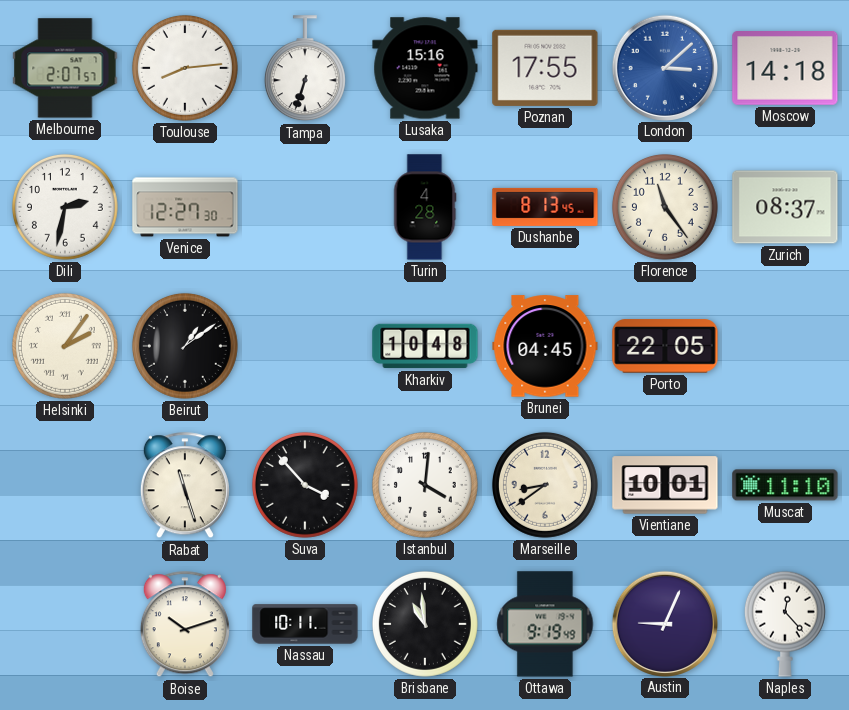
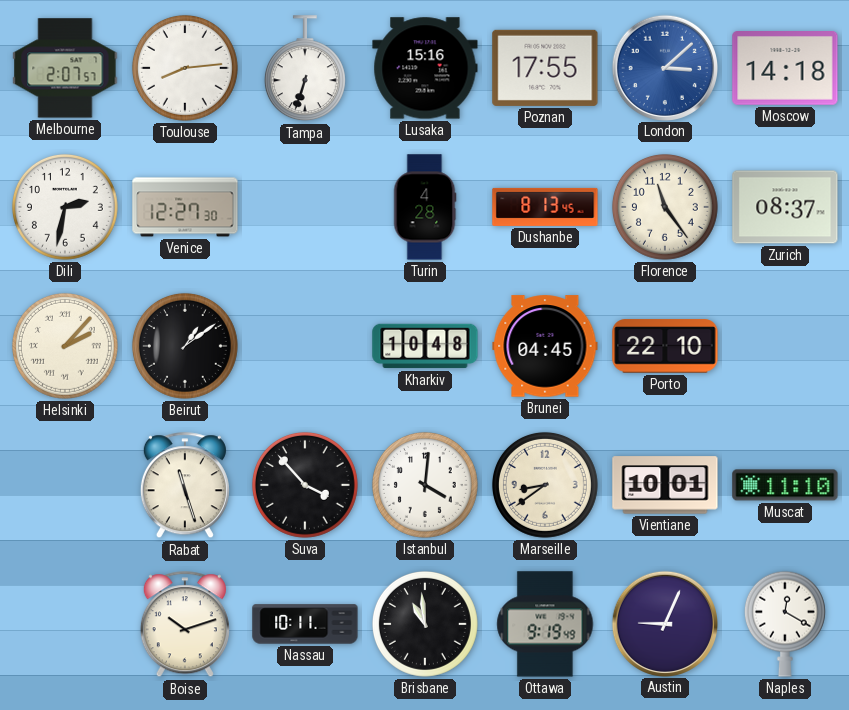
Helsinki: 2:06 -> 2:07 (65, 346)
Porto: 22:05 -> 22:10 (665, 346)
Naples: 12:23 -> 12:20 (785, 624)
